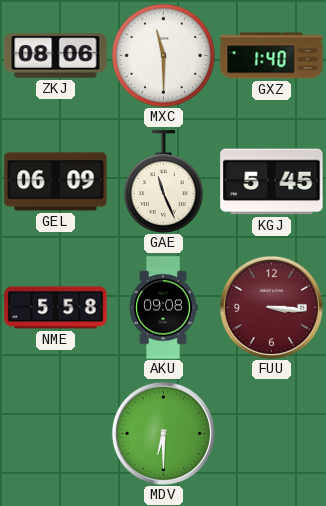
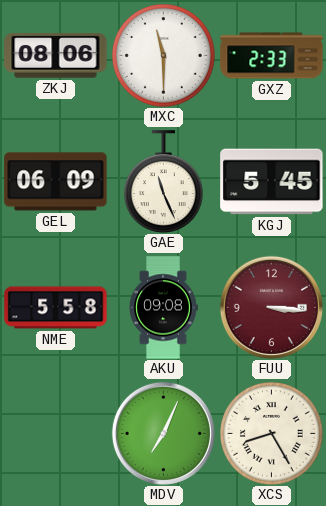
GXZ: 1:40 -> 2:33 (272, 56)
MDV: 6:30 -> 7:04 (163, 433)
XCS: none -> 8:25 (271, 433)
